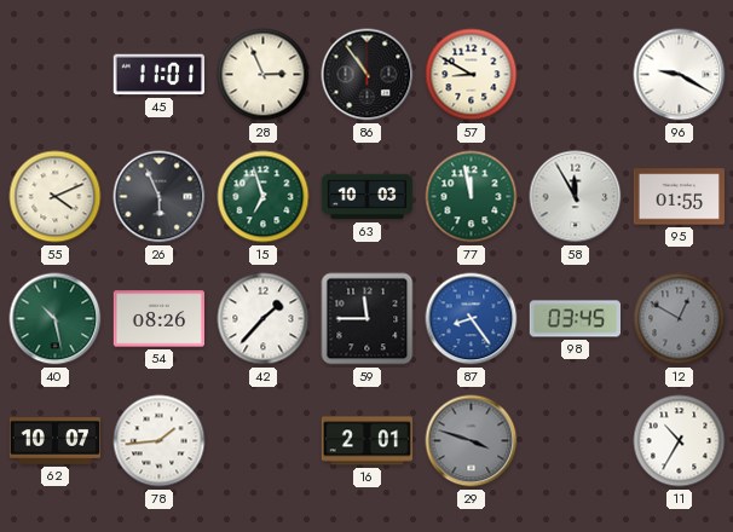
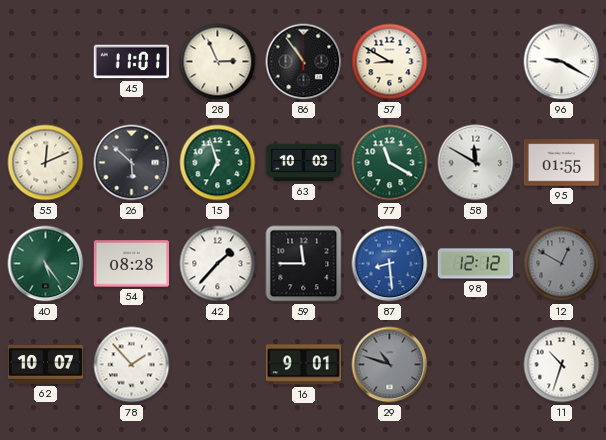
55: 4:11 -> 12:11 (46, 163)
26: 5:56 -> 5:52 (132, 163)
77: 11:58 -> 11:20 (390, 163)
58: 11:55 -> 11:50 (476, 163)
40: 10:28 -> 5:24 (46, 264)
54: 08:26 -> 08:28 (132, 264)
87: 8:24 -> 8:29 (390, 264)
98: 03:45 -> 12:12 (476, 264)
78: 1:44 -> 1:53 (132, 365)
16: 2:01 -> 9:01 (303, 365)
29: 3:48 -> 10:48 (390, 365)
11: 10:35 -> 10:33 (562, 365)
